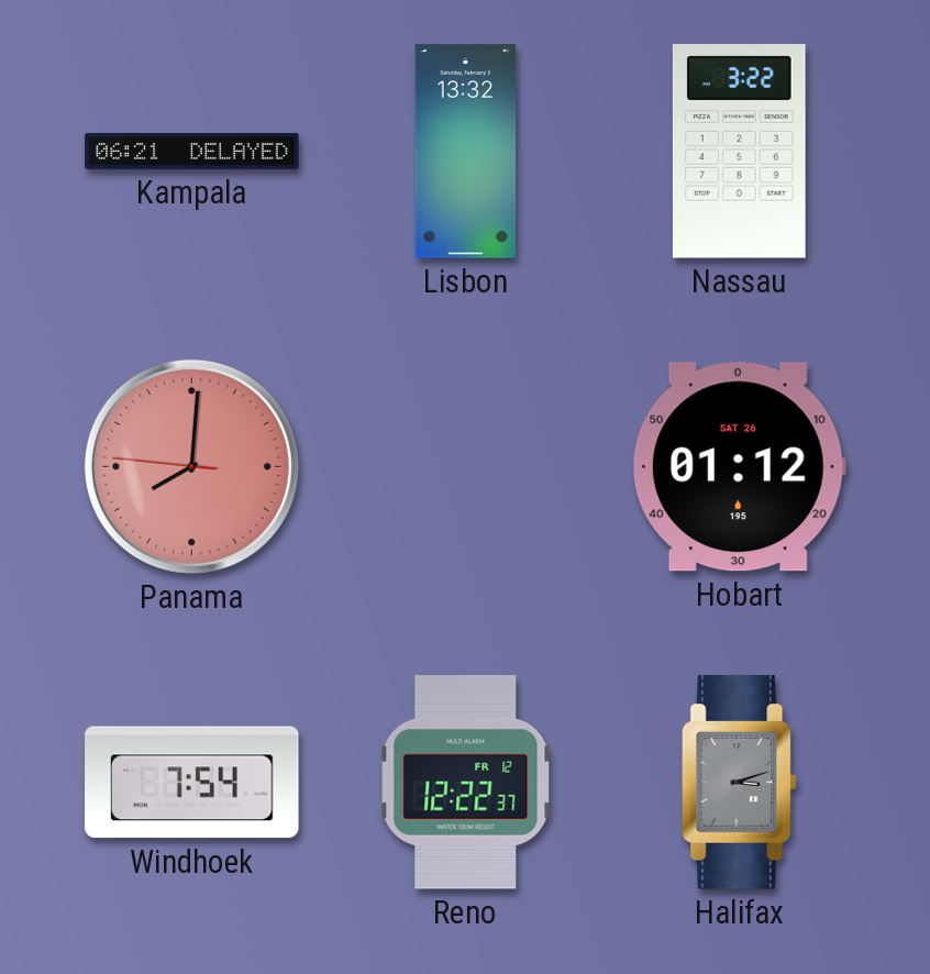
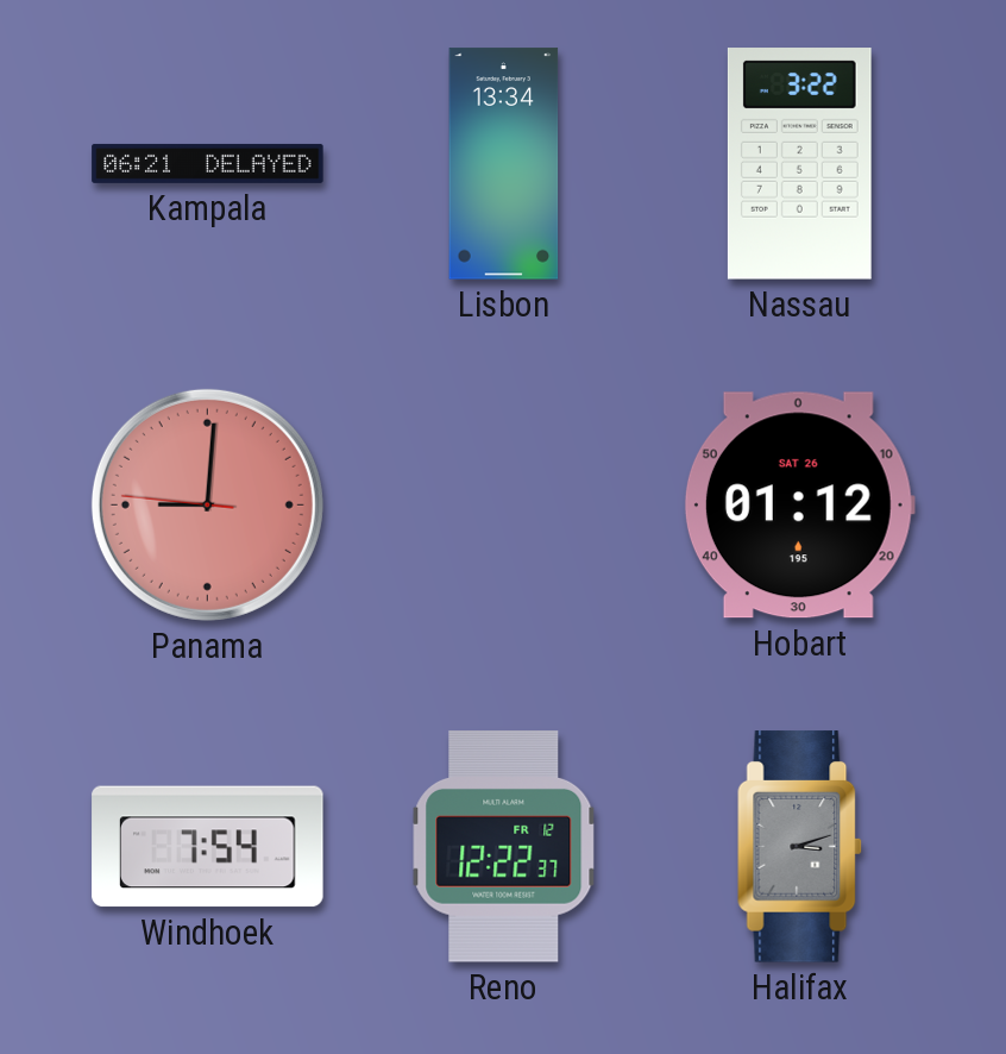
Lisbon: 13:32 -> 13:34 (504, 164)
Panama: 8:00 -> 9:00 (207, 504)
